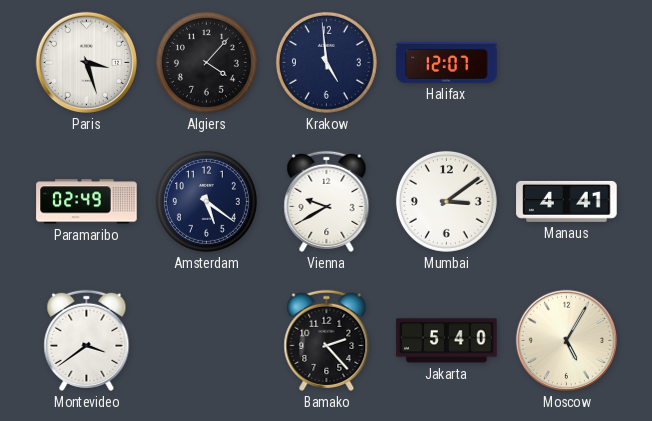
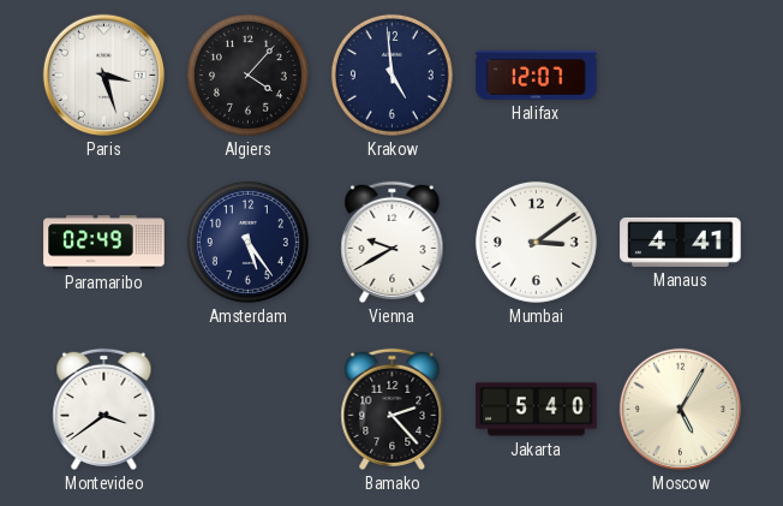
Amsterdam: 5:21 -> 5:24 (247, 242)
